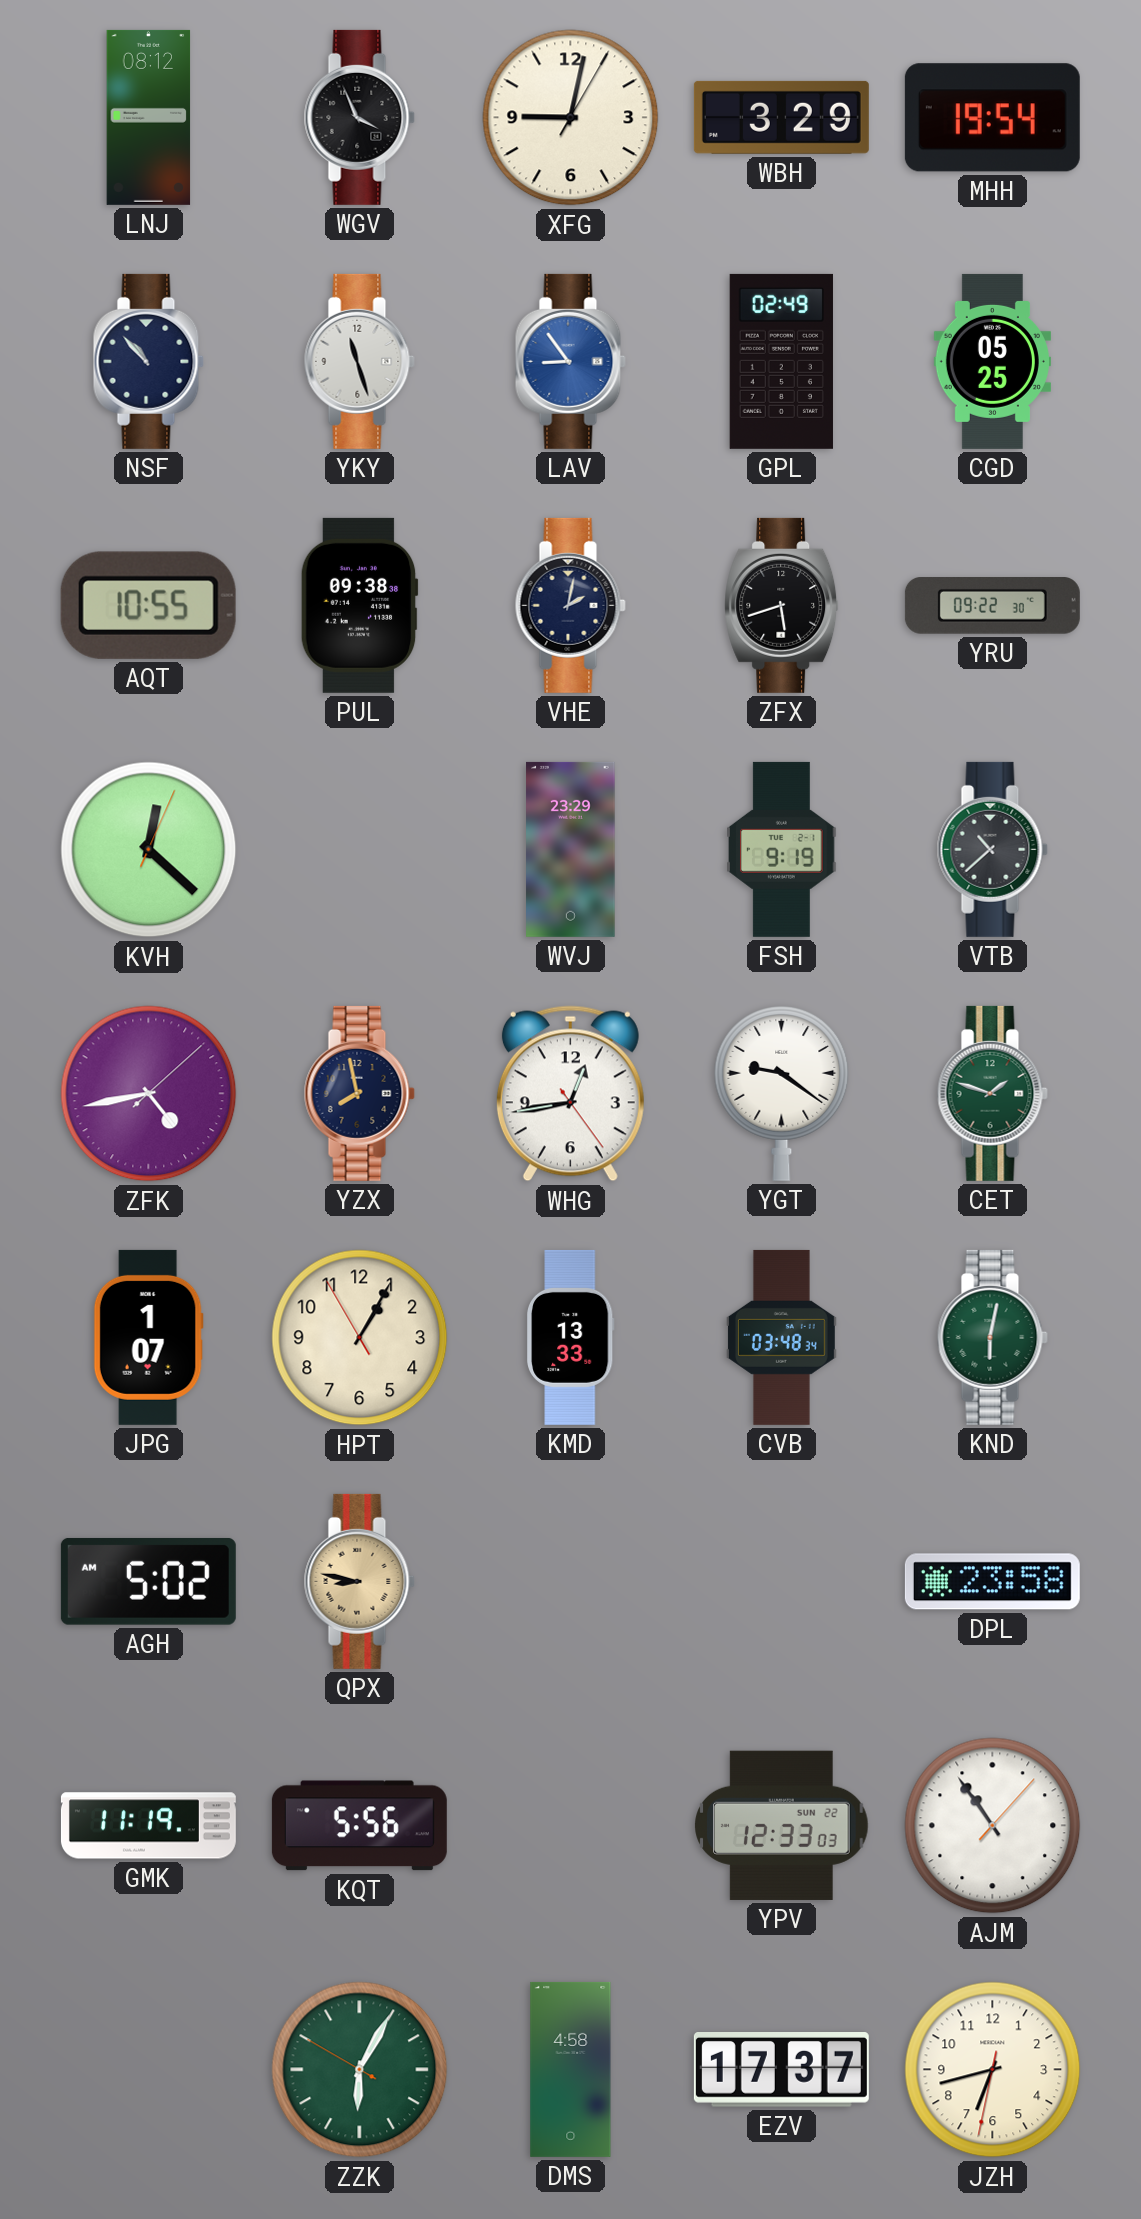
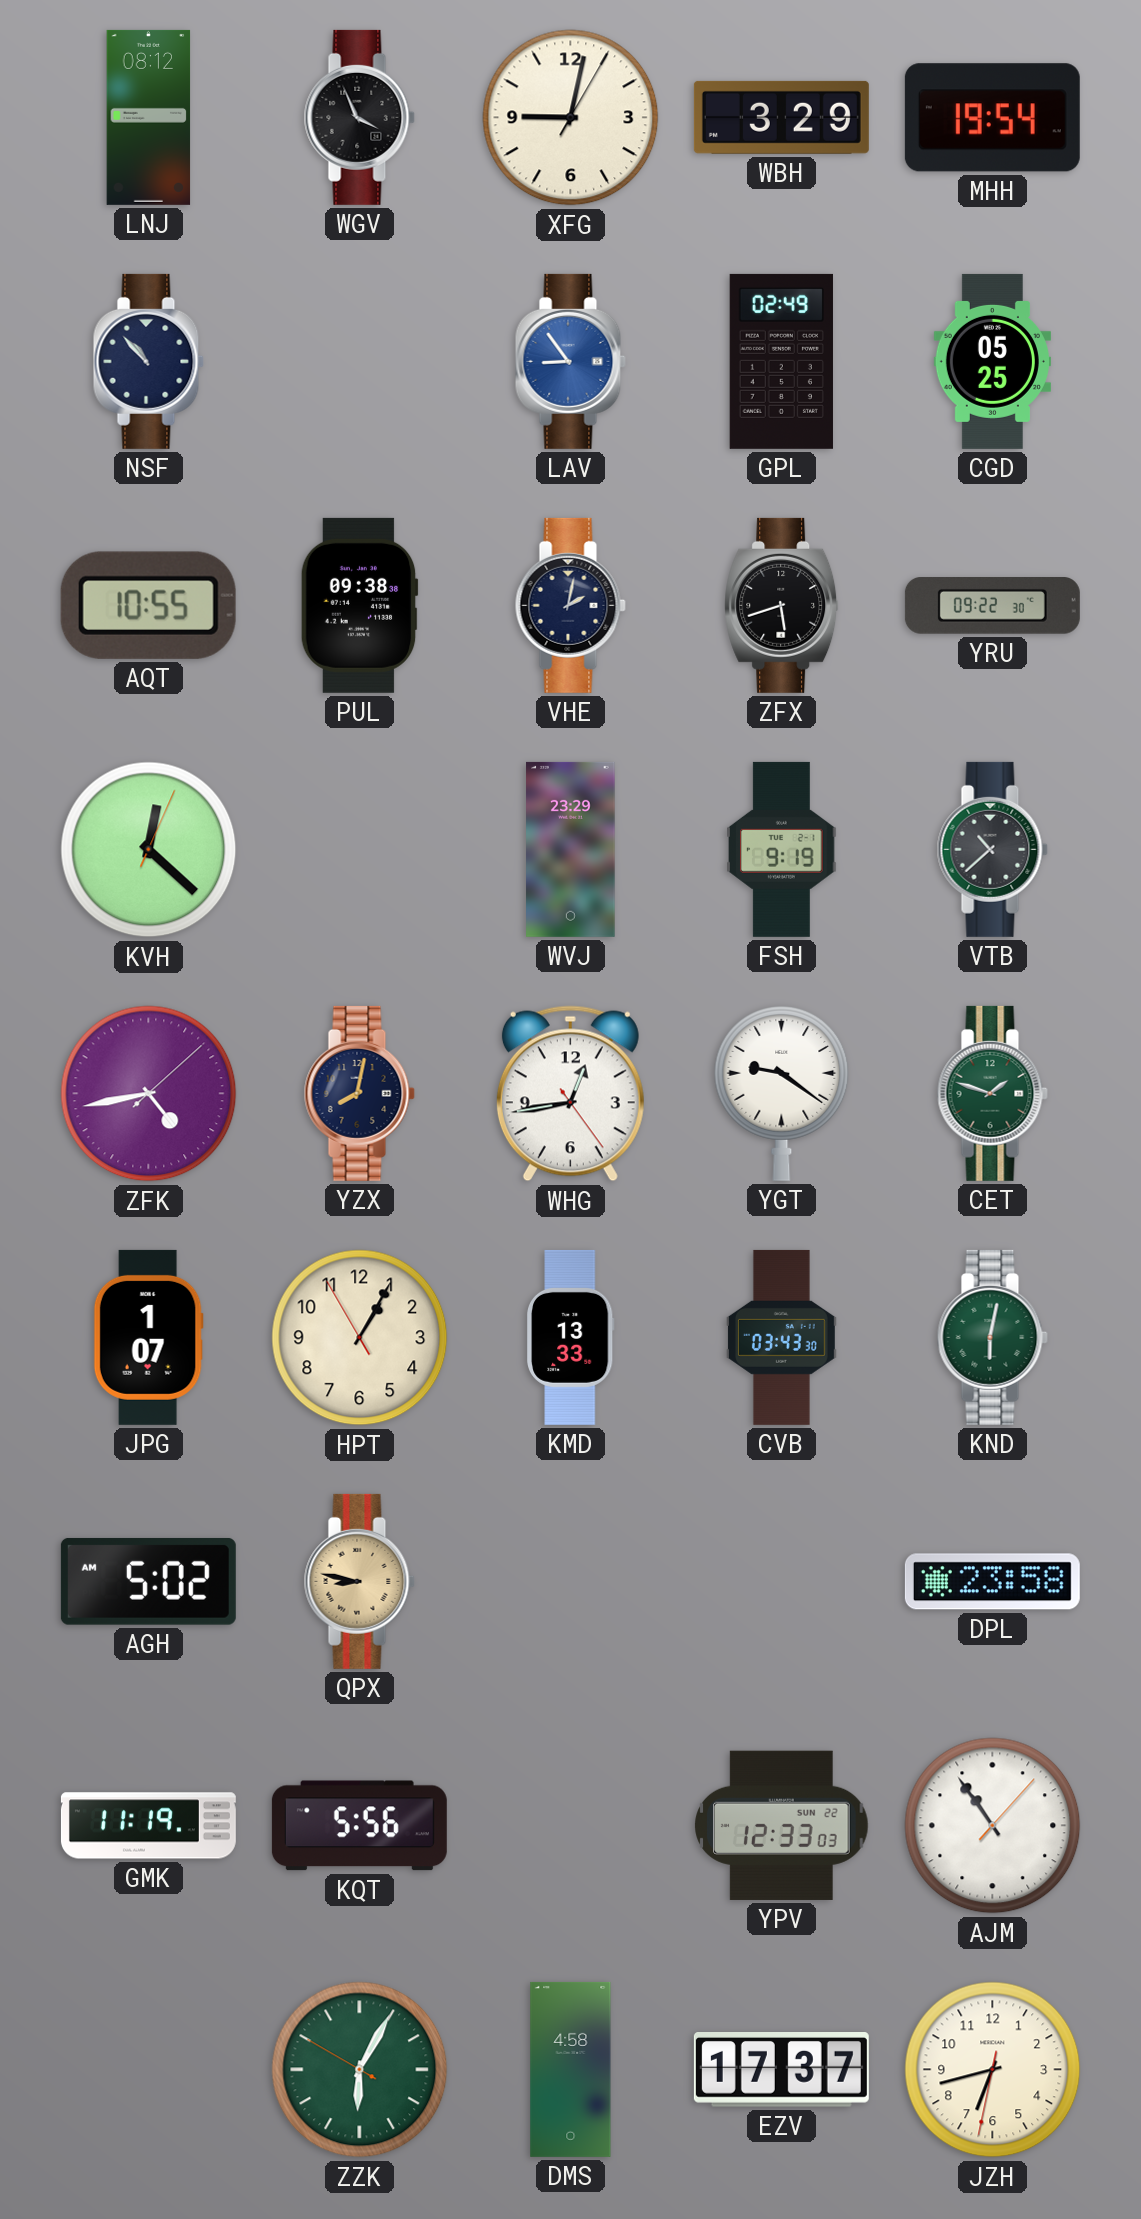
YKY: 11:27 -> none (359, 361)
YZX: 7:58 -> 8:02 (359, 1093)
CVB: 03:48 -> 03:43 (781, 1337)
